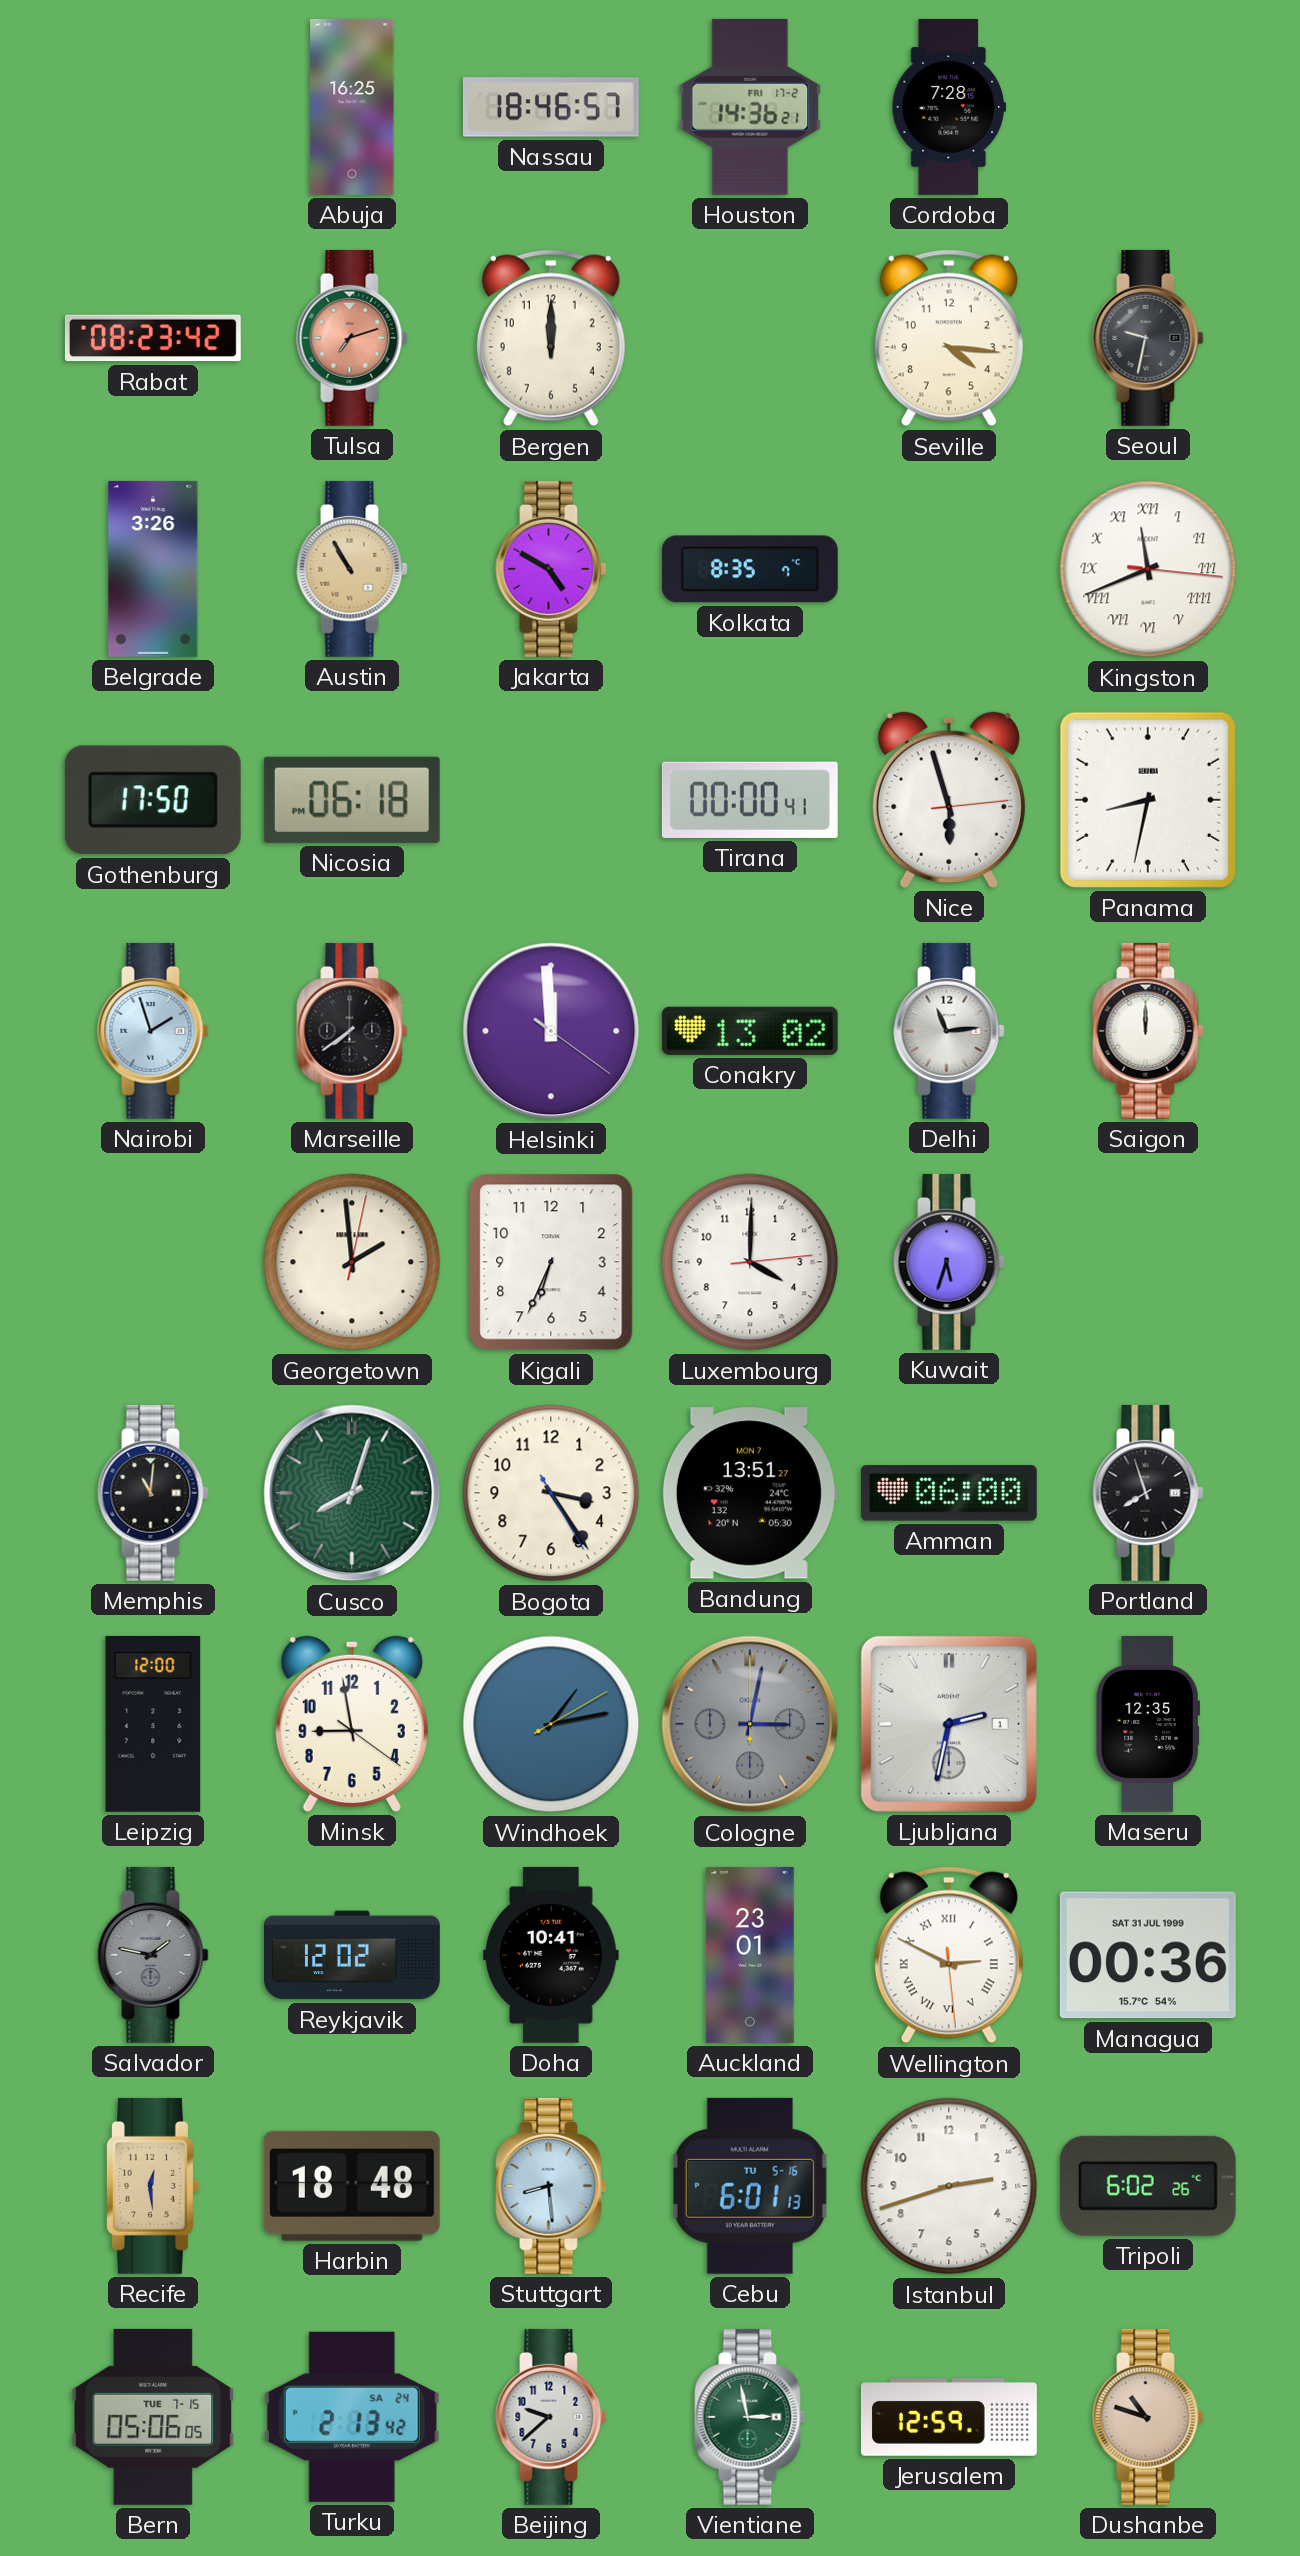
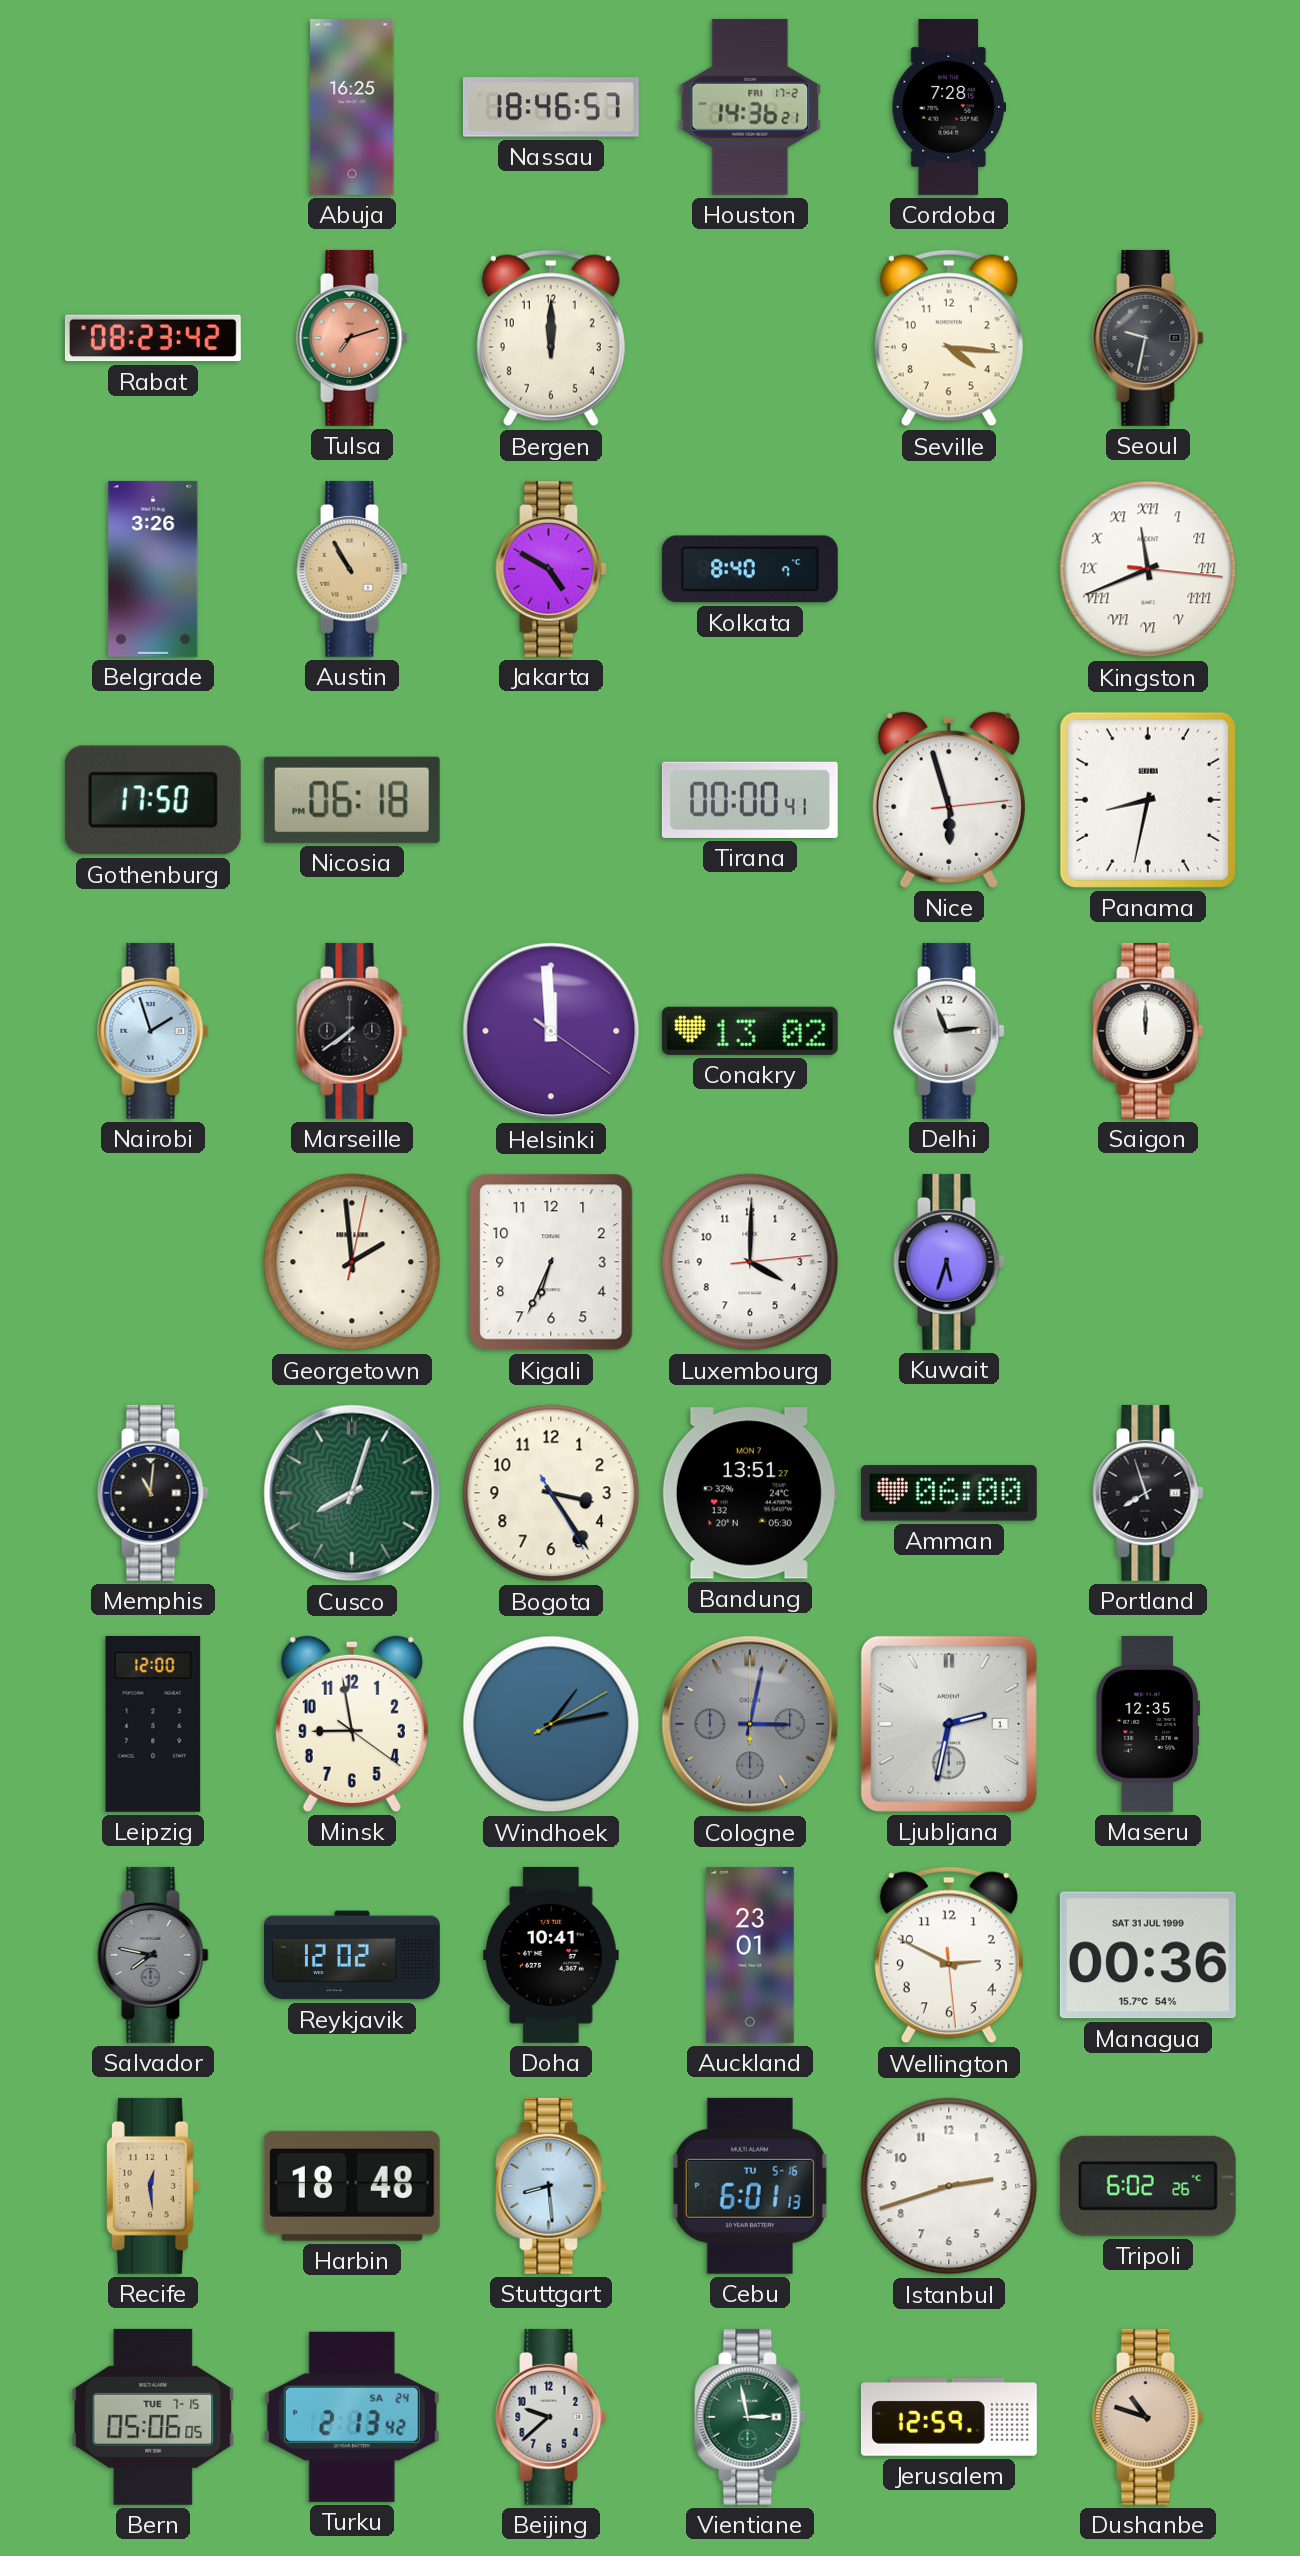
Kolkata: 8:35 -> 8:40 (750, 569)
Salvador: 1:47 -> 7:47 (153, 1955)
Wellington numerals: Roman -> Arabic (949, 1955)
